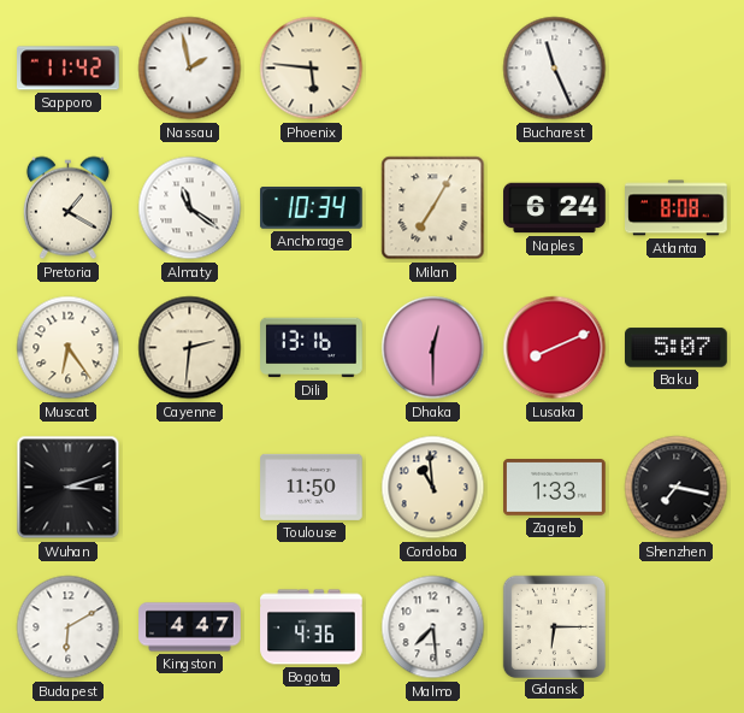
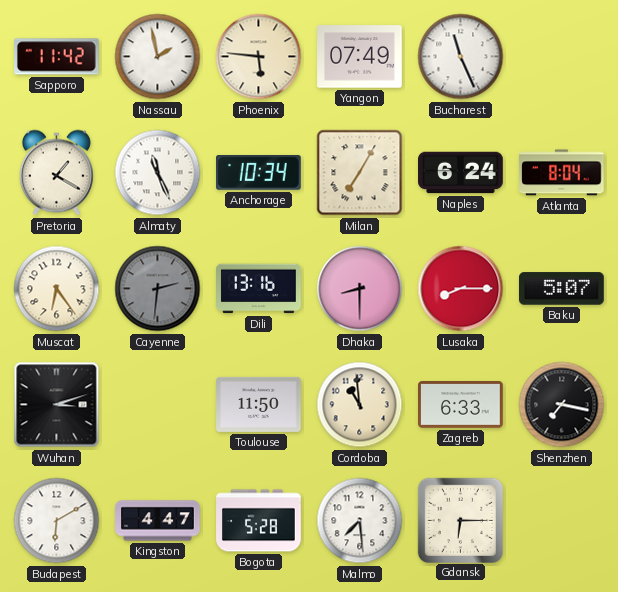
Yangon: none -> 07:49 (360, 57)
Almaty: 11:21 -> 11:26 (158, 173)
Atlanta: 8:08 -> 8:04 (562, 173)
Cayenne dial: cream -> grey (158, 289)
Dhaka: 12:30 -> 8:30 (360, 289)
Lusaka: 8:11 -> 8:15 (461, 289)
Zagreb: 1:33 -> 6:33 (461, 405)
Bogota: 4:36 -> 5:28 (259, 521)
